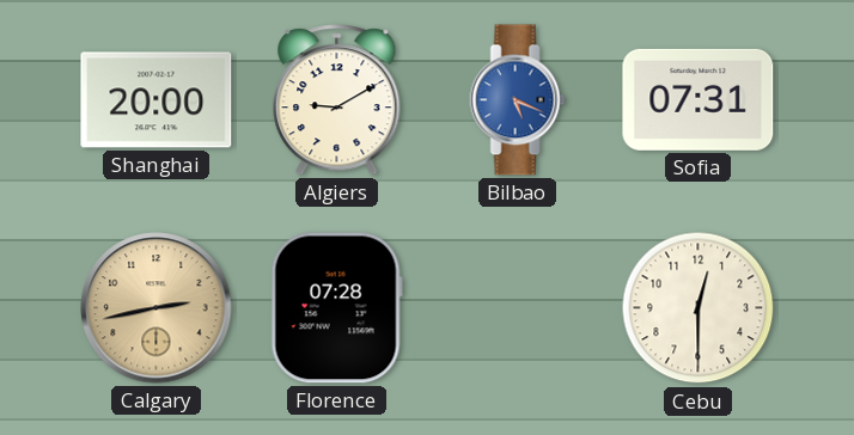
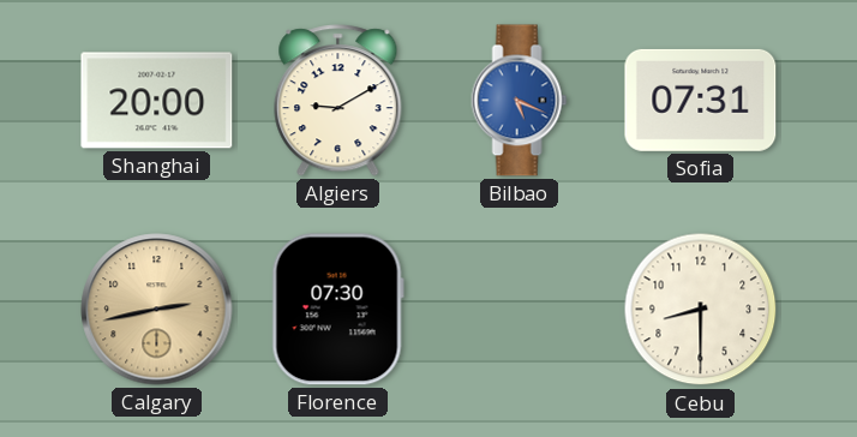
Florence: 07:28 -> 07:30 (337, 310)
Cebu: 12:30 -> 8:30 (701, 310)
